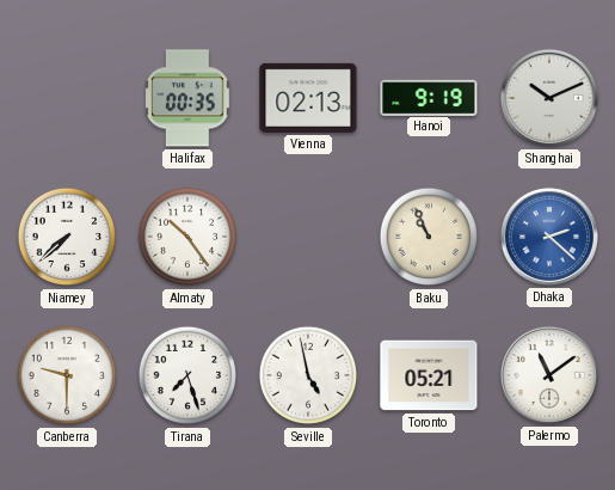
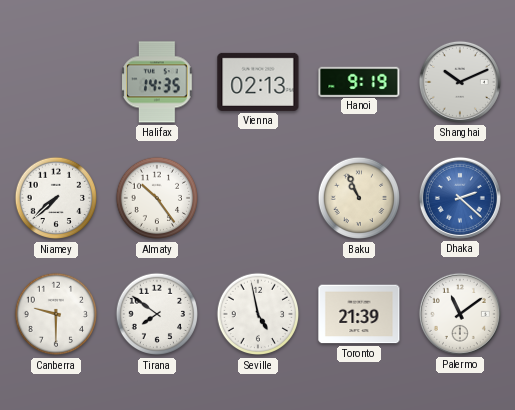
Halifax: 00:35 -> 14:35 (158, 82)
Tirana: 7:27 -> 7:51 (157, 314)
Toronto: 05:21 -> 21:39 (359, 314)
